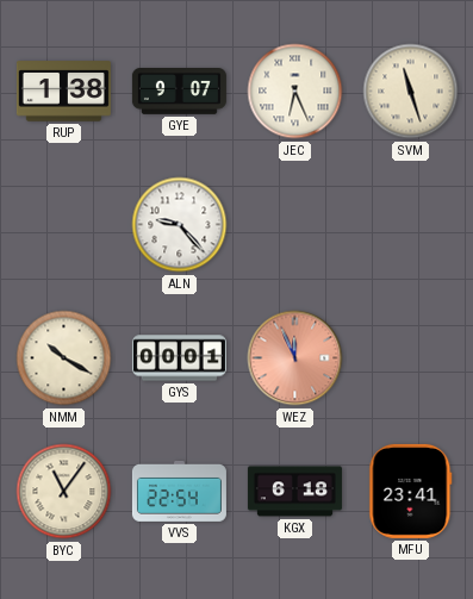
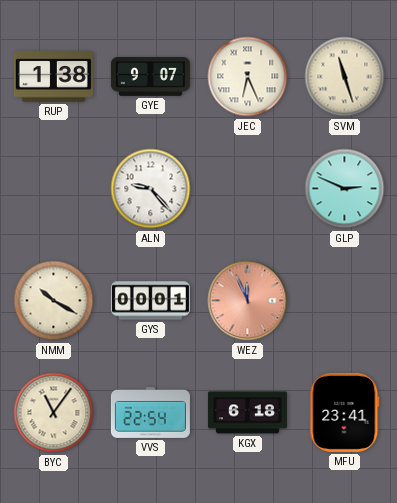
GLP: none -> 2:49 (345, 189)
